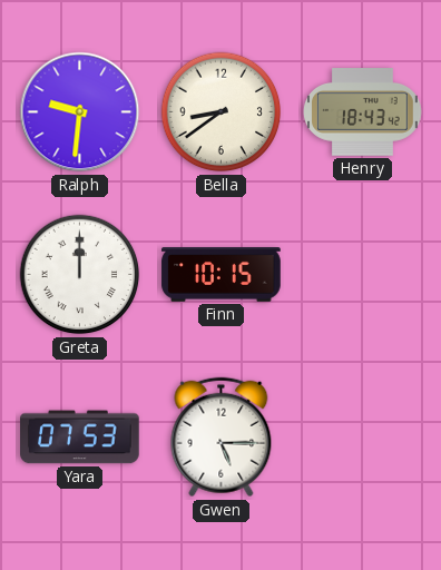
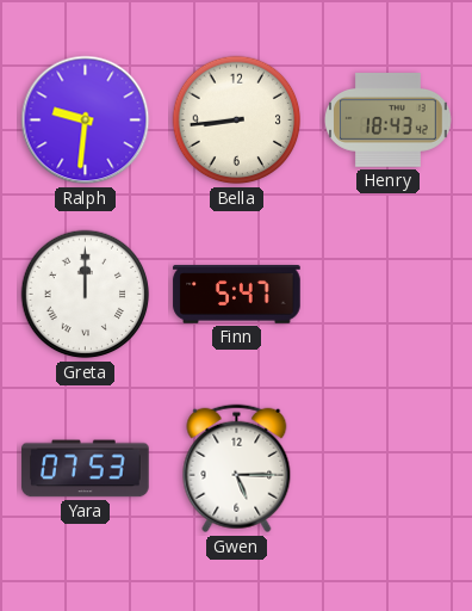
Bella: 8:39 -> 8:44 (237, 121)
Finn: 10:15 -> 5:47 (237, 295)
